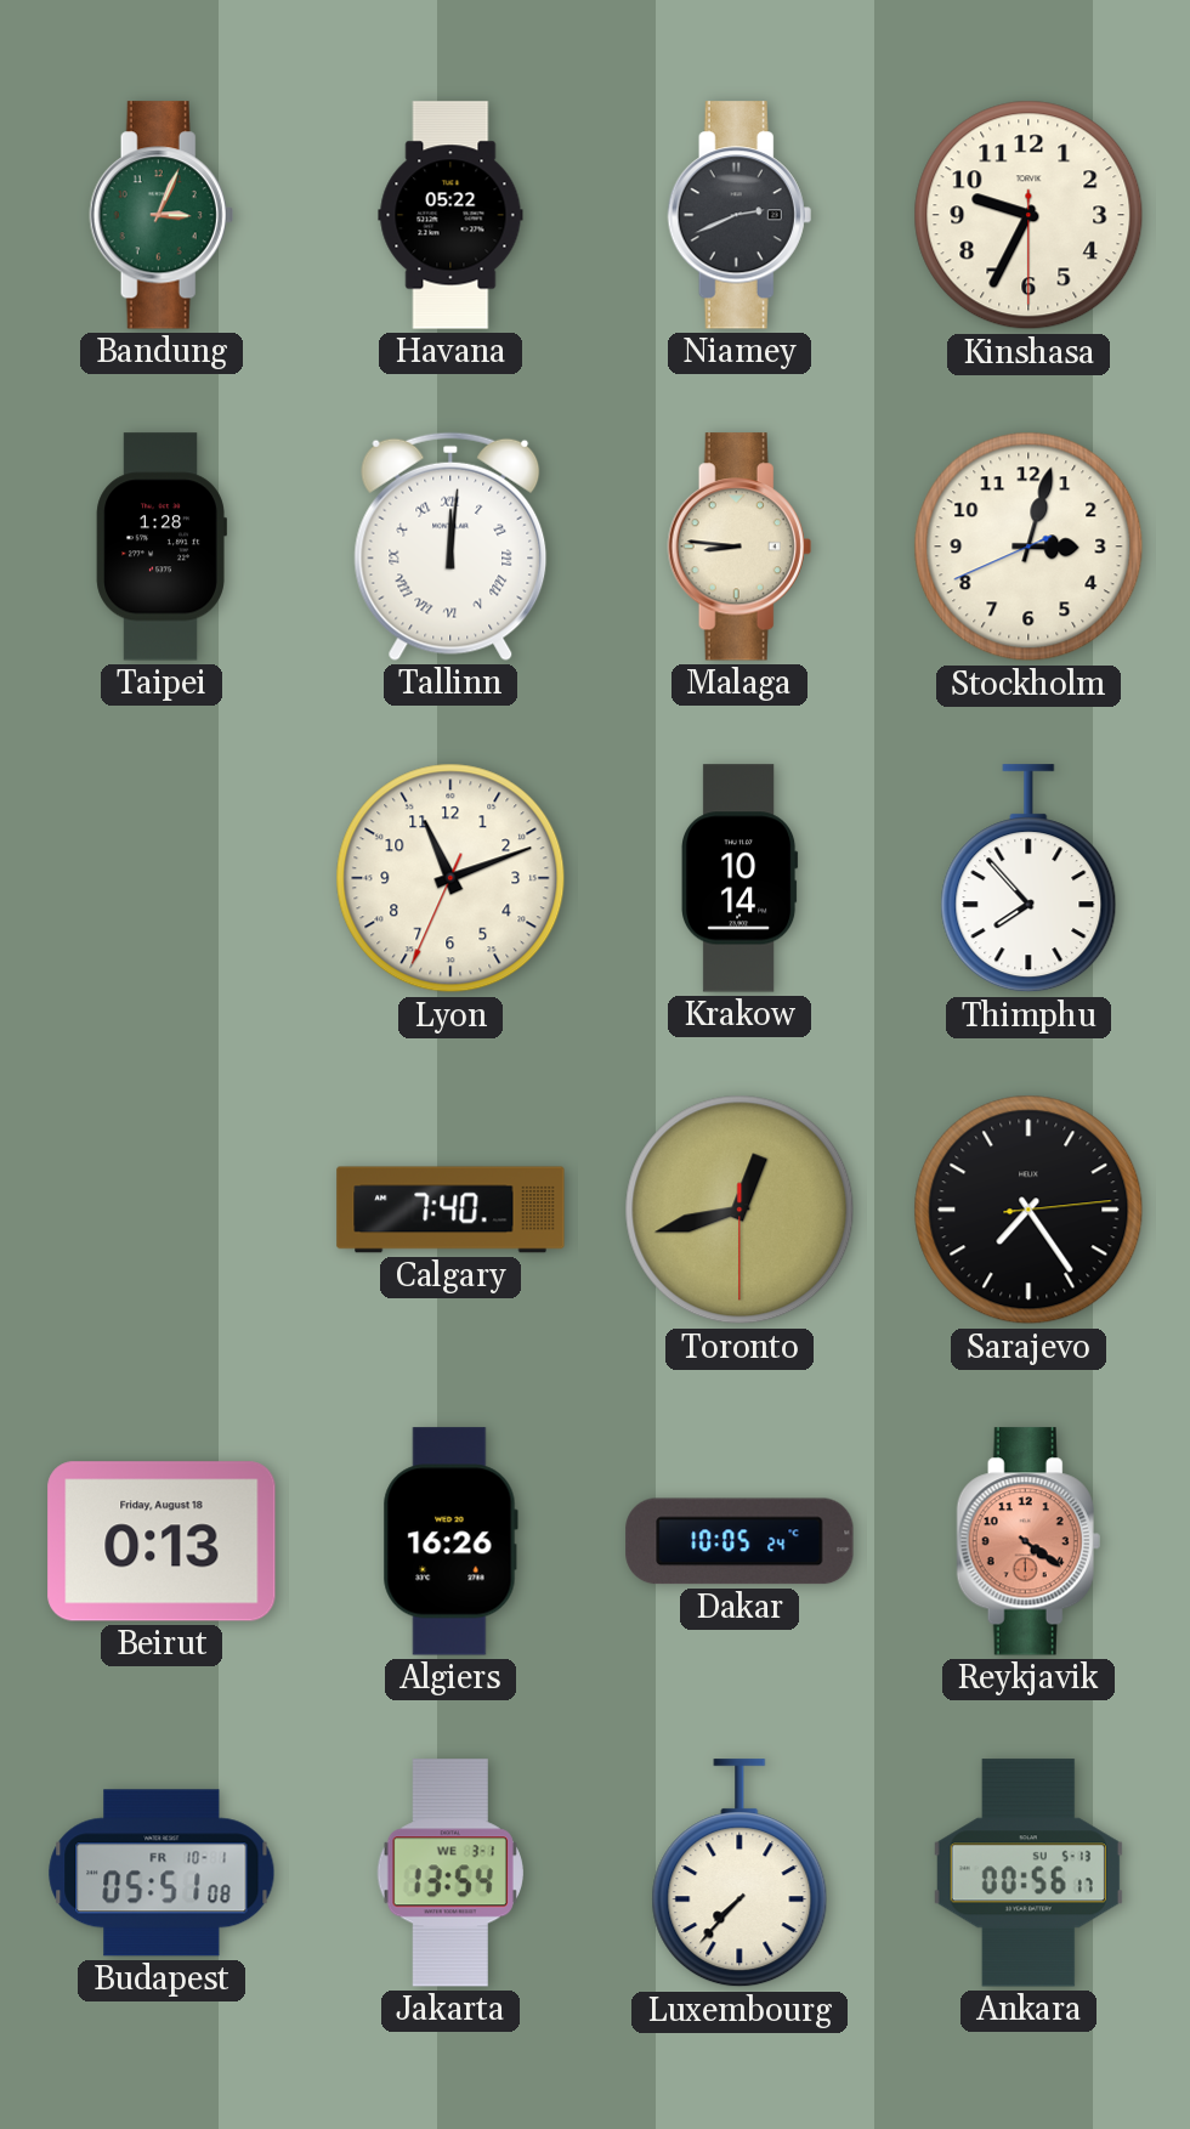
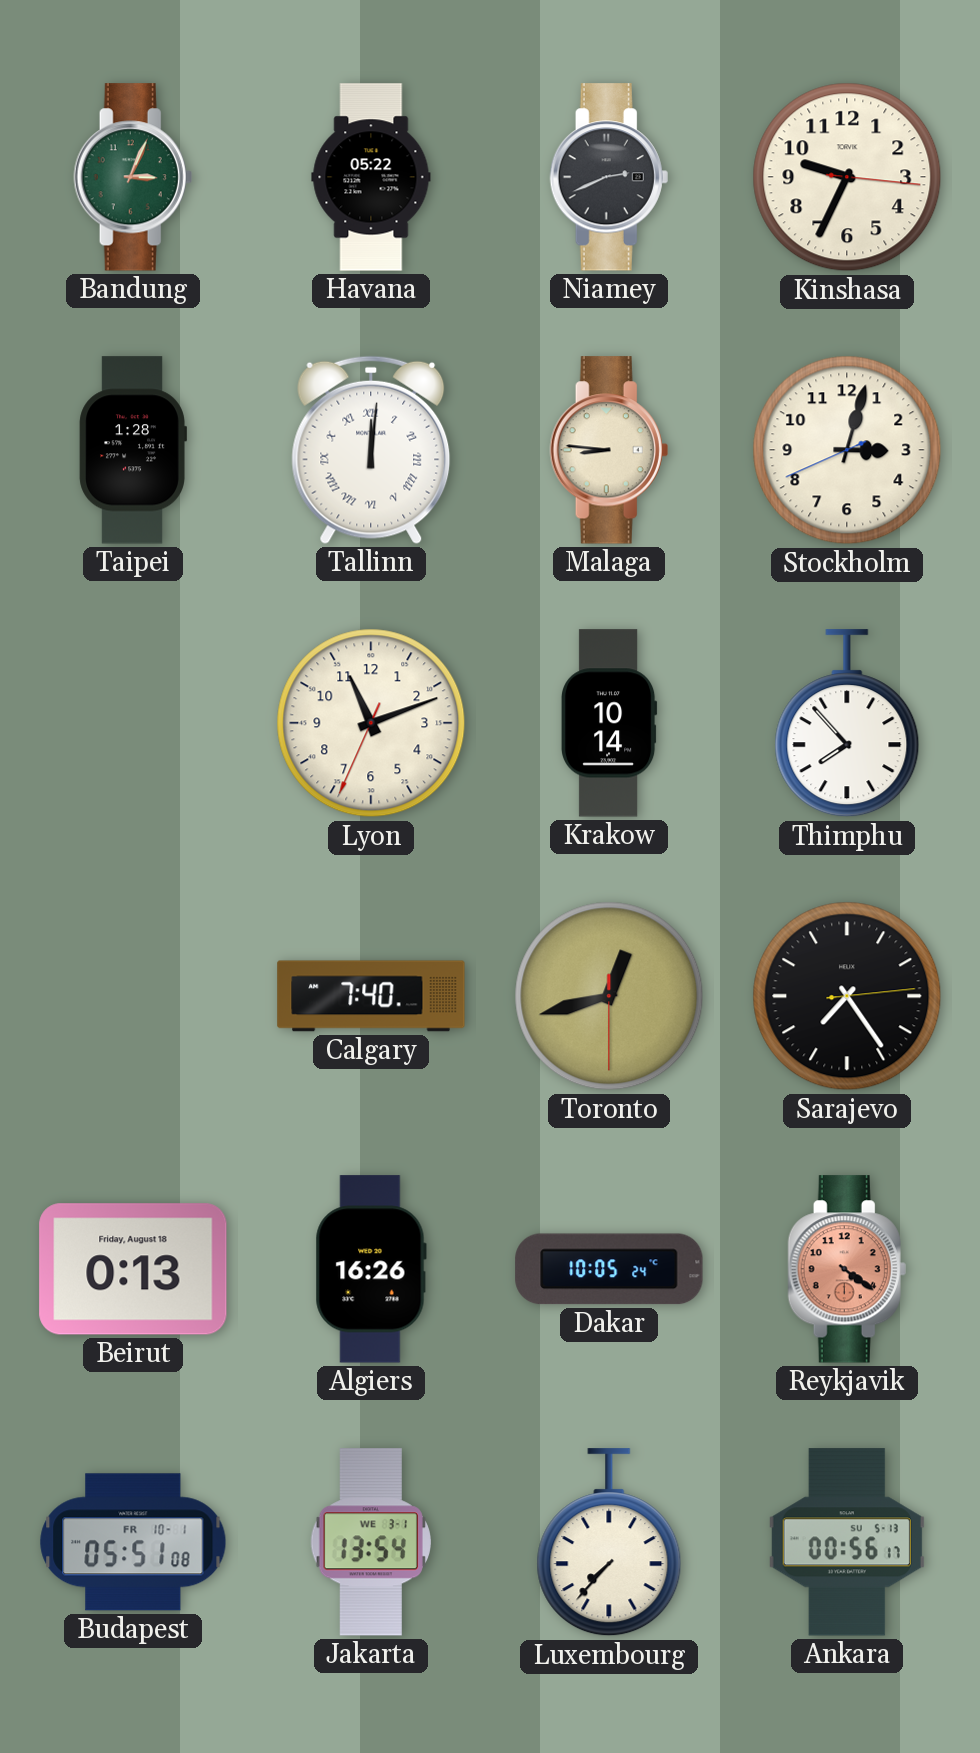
Kinshasa: 9:34:30 -> 9:34:16 (847, 177)
